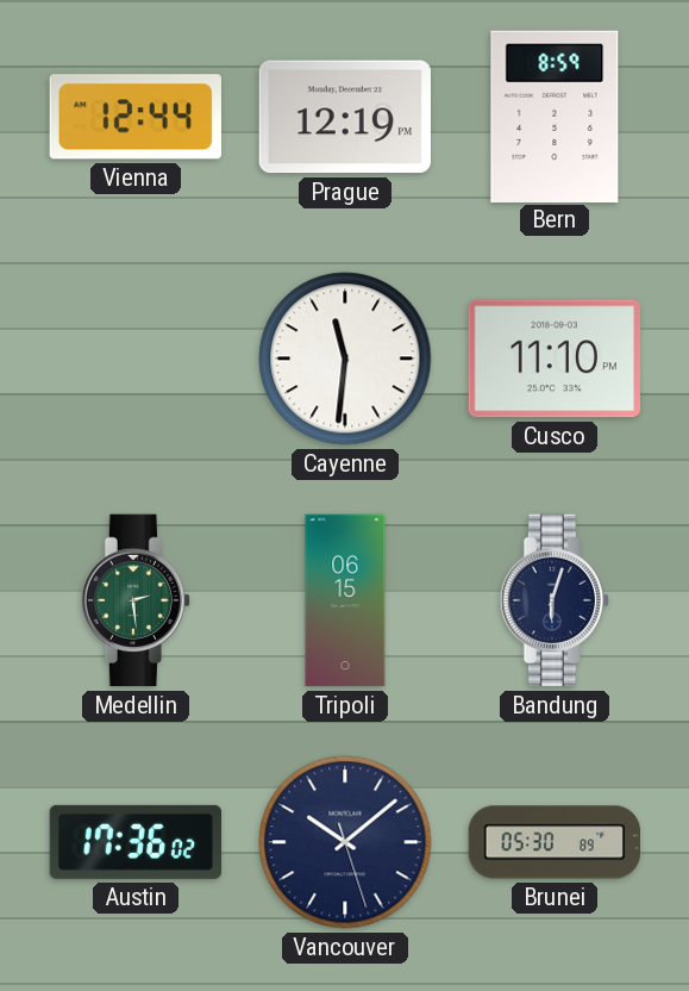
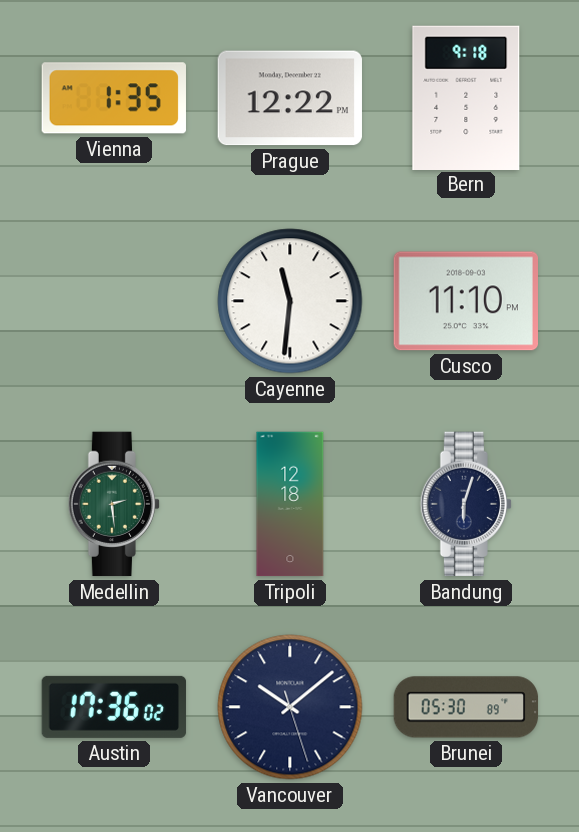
Vienna: 12:44 -> 1:35 (114, 98)
Prague: 12:19 -> 12:22 (290, 98)
Bern: 8:59 -> 9:18 (466, 97)
Tripoli: 06:15 -> 12:18 (290, 504)
